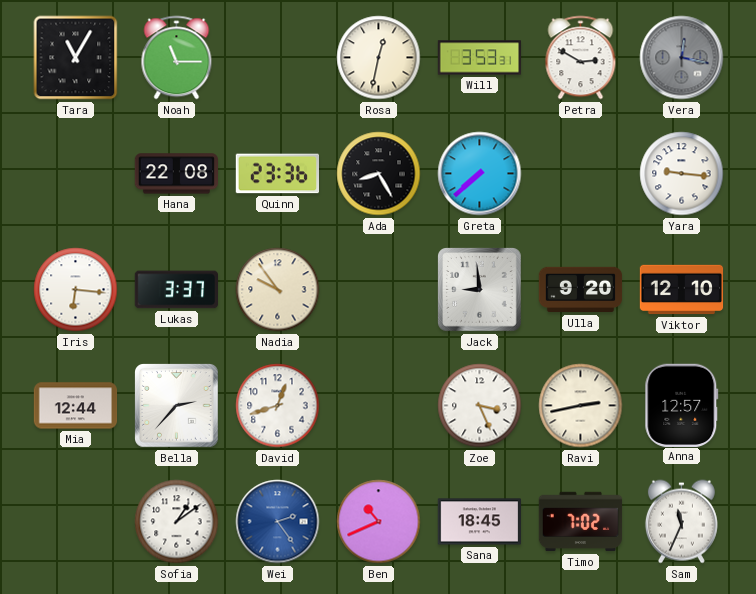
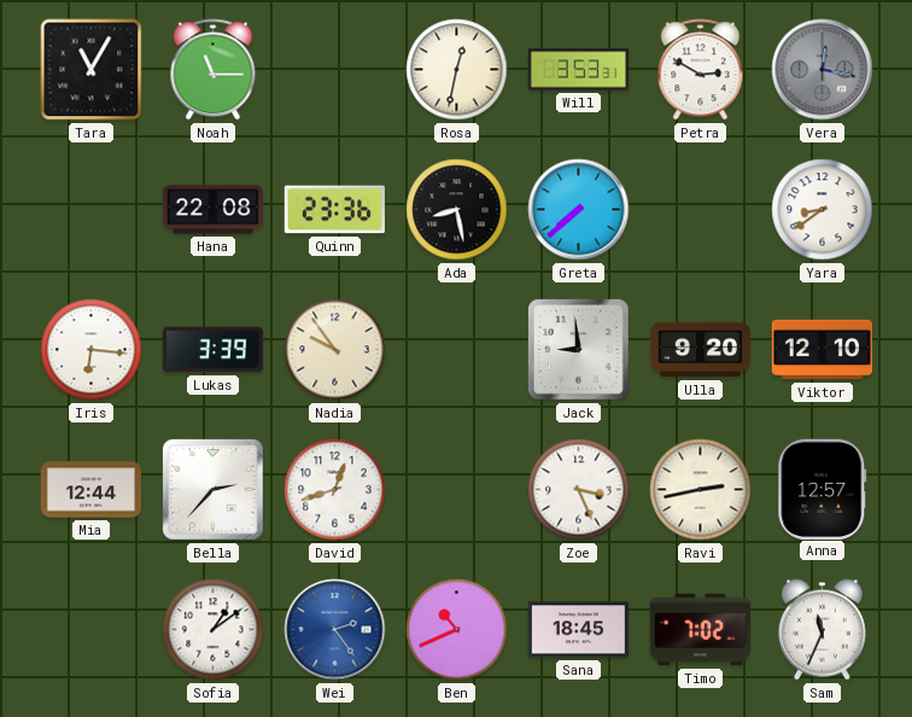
Ada: 8:25 -> 8:28 (457, 210)
Yara: 9:16 -> 8:39 (823, 210)
Lukas: 3:37 -> 3:39 (212, 350)
